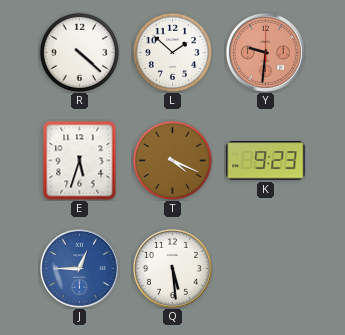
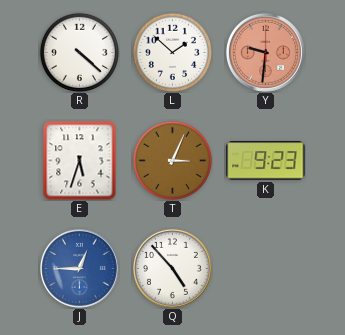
T: 4:19 -> 3:04 (172, 160)
Q: 5:29 -> 4:53 (172, 268)
